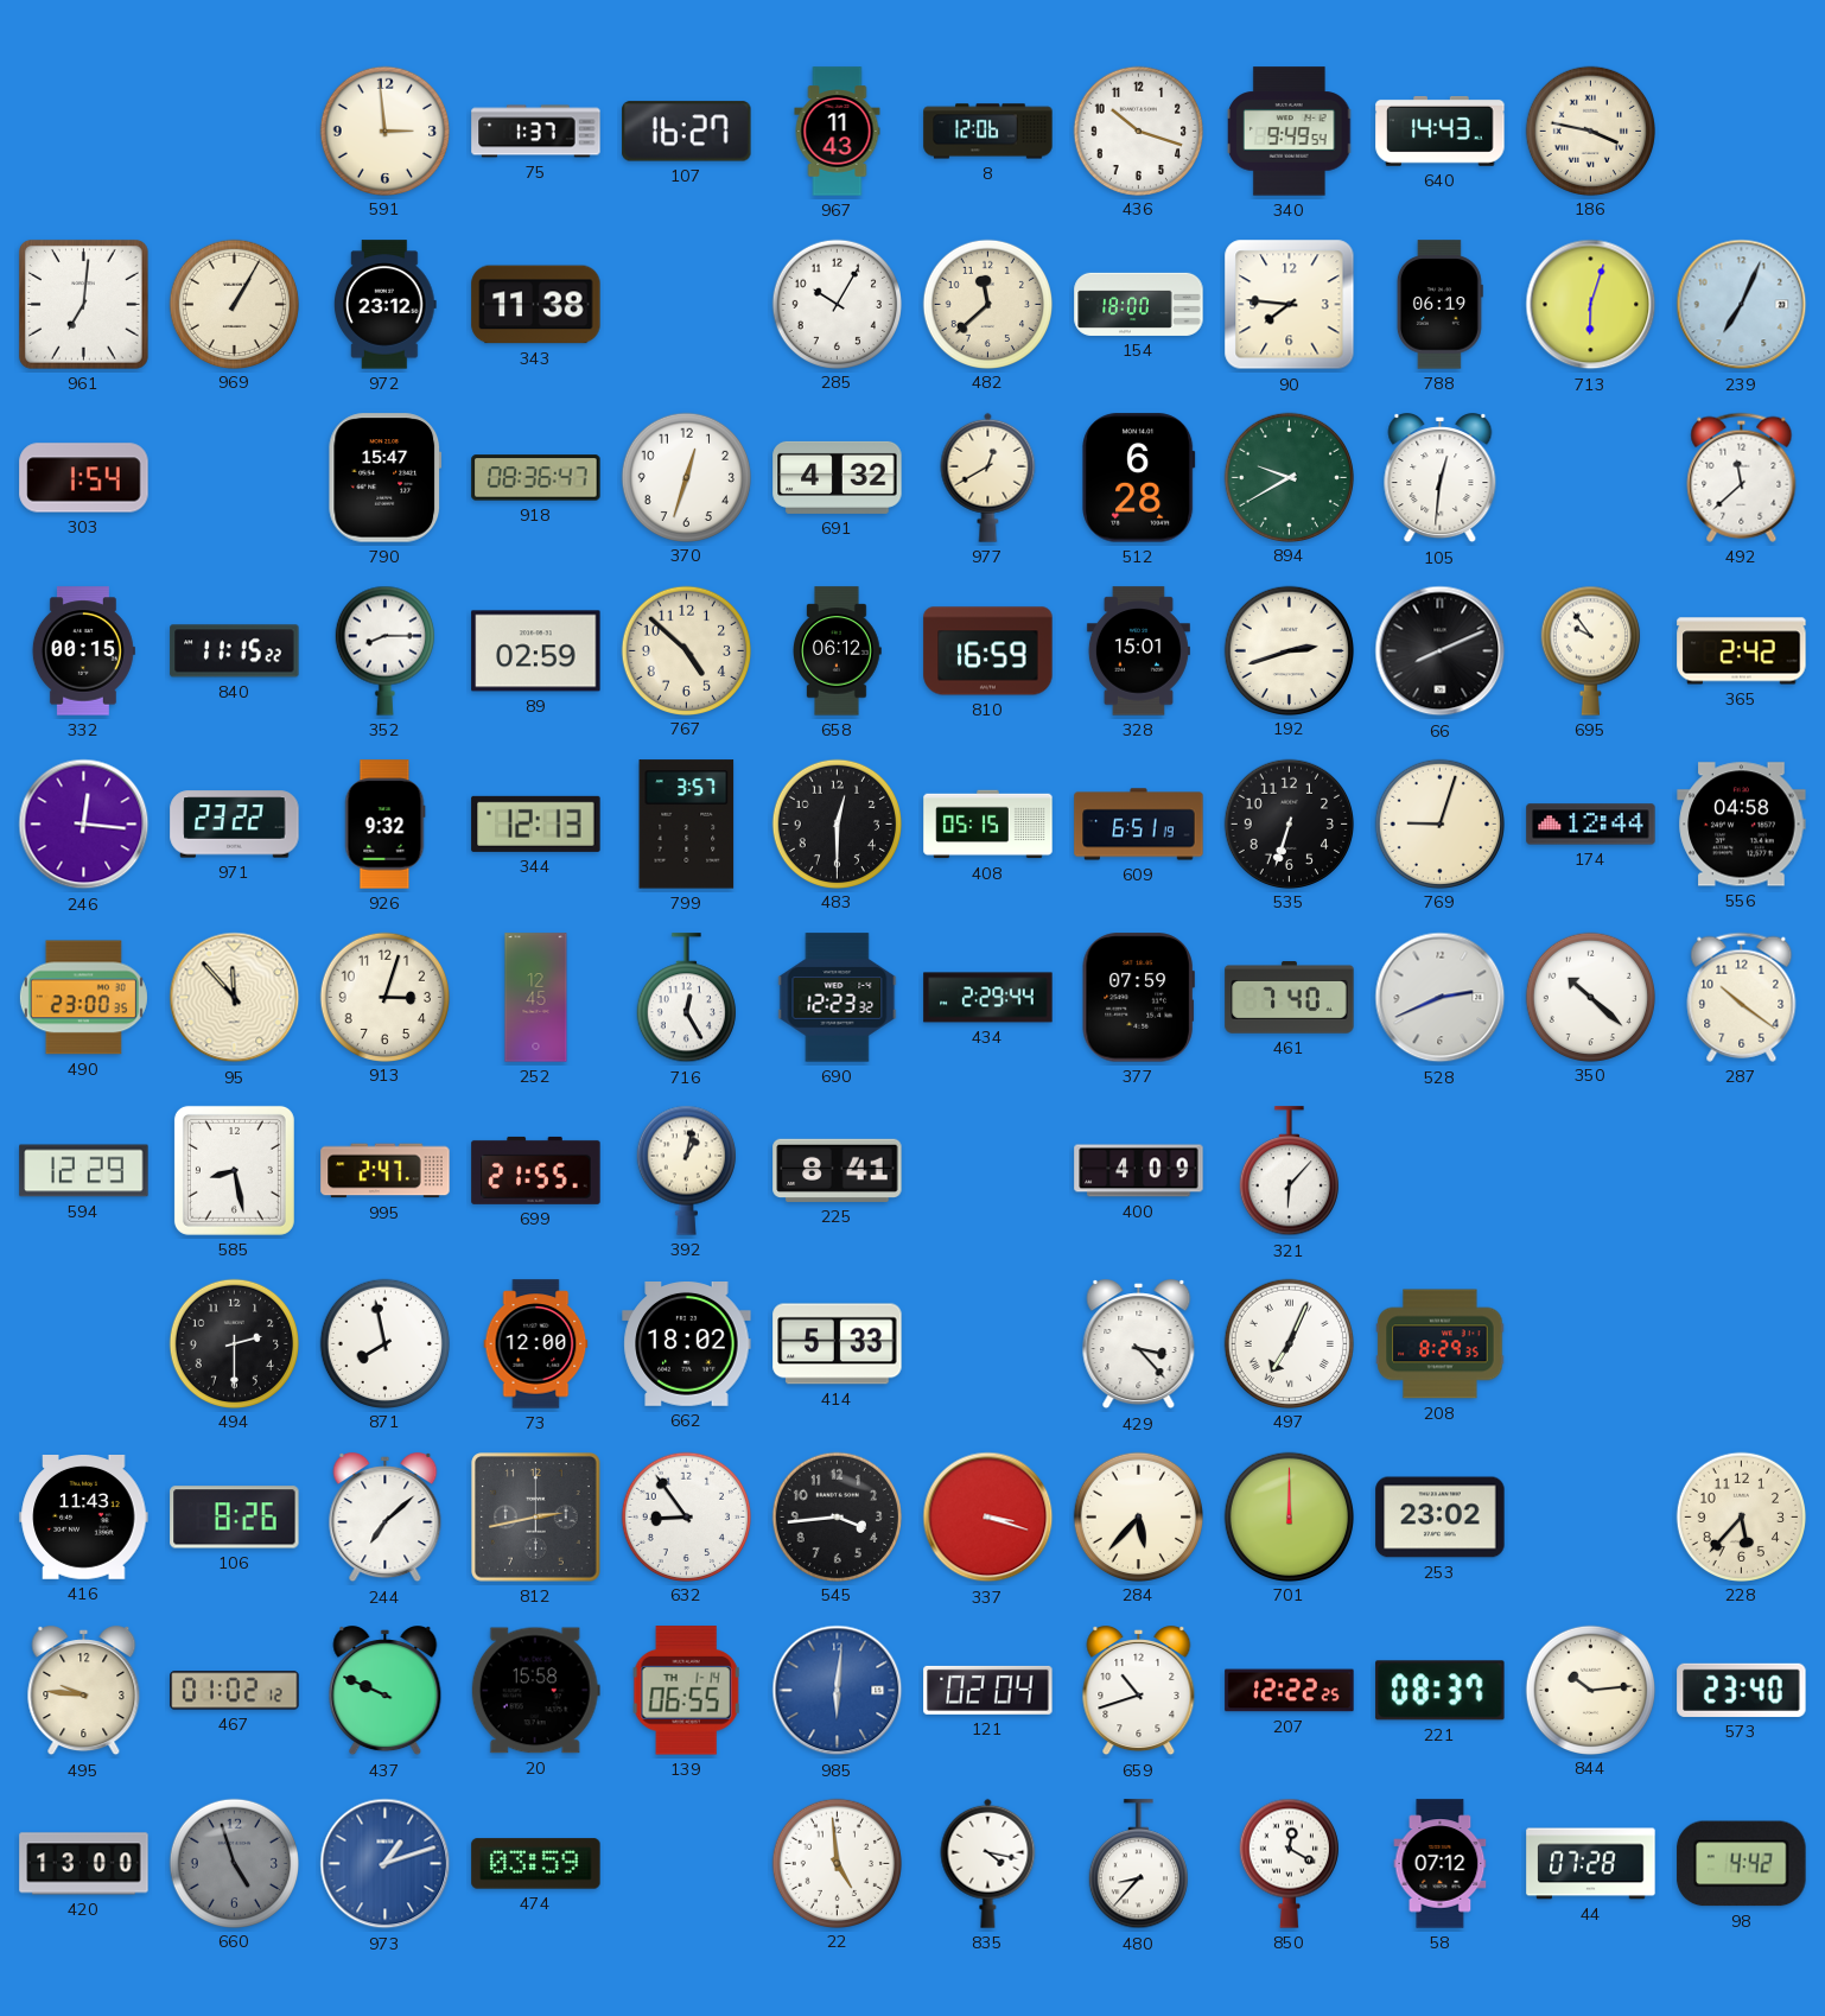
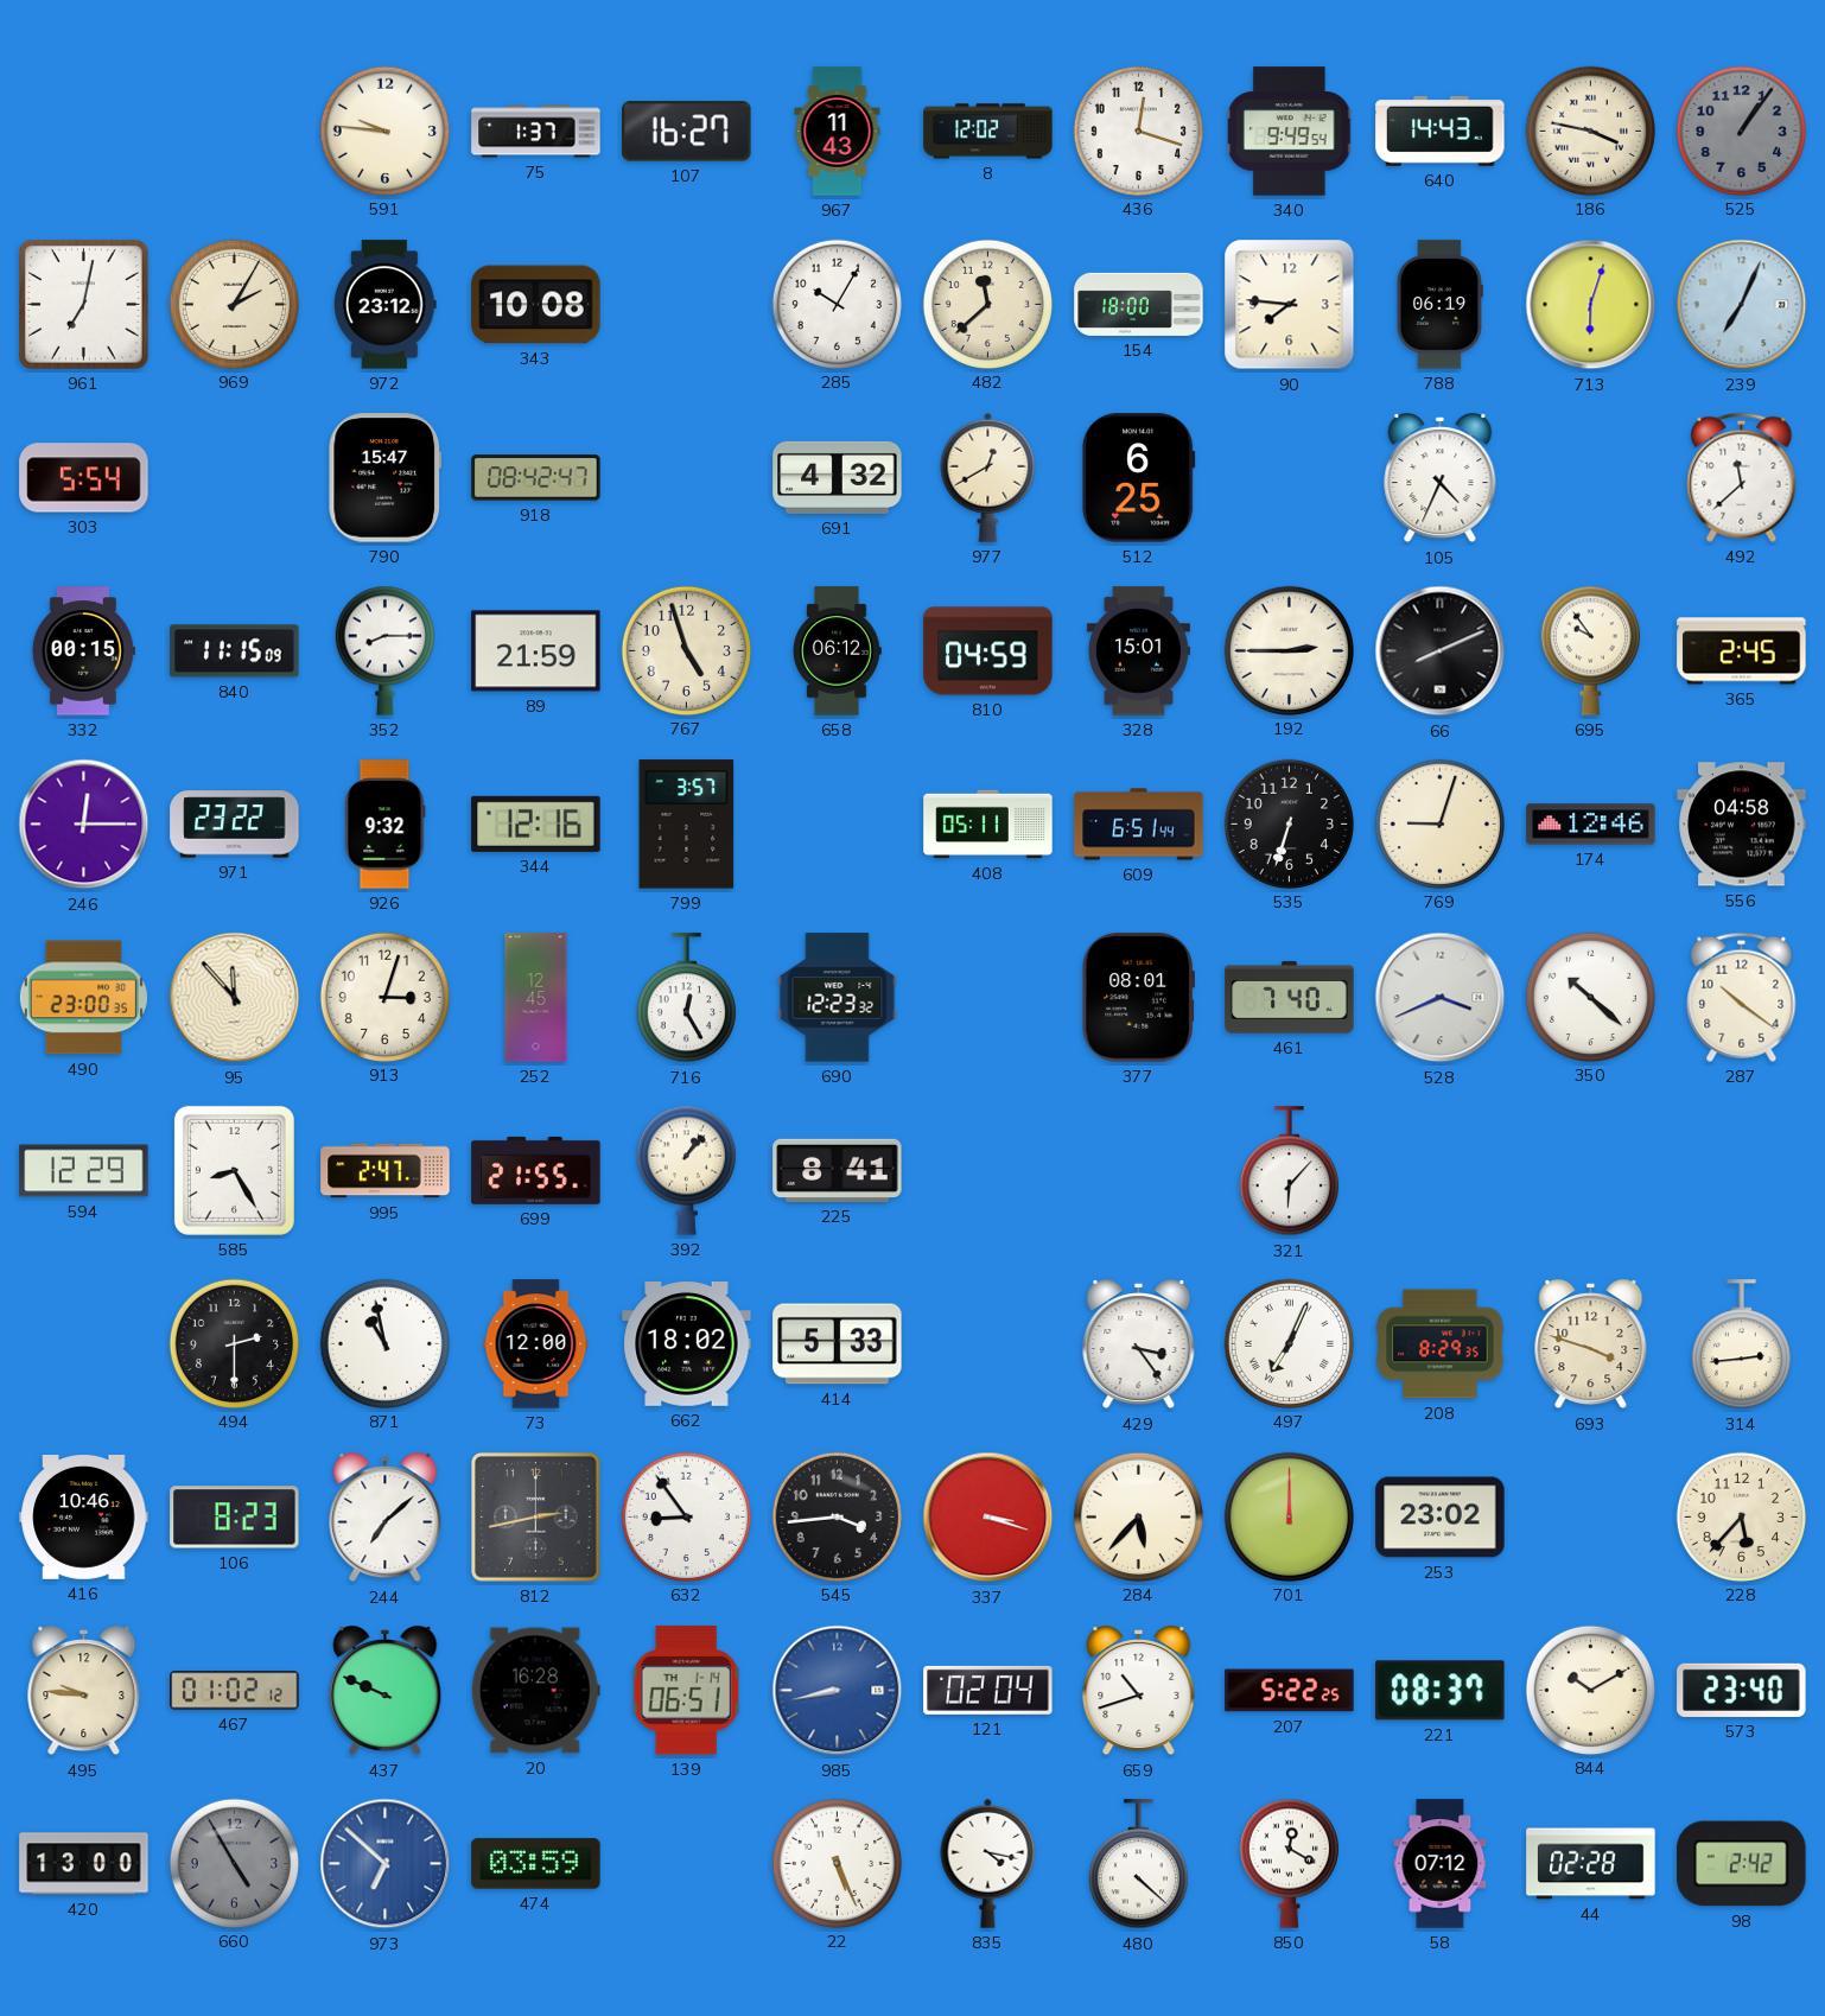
591: 2:59 -> 9:46 (384, 131)
8: 12:06 -> 12:02 (988, 132)
436: 10:18 -> 12:18 (1138, 131)
525: none -> 1:06 (1741, 131)
961: 7:01 -> 7:02 (84, 305)
969: 1:05 -> 2:05 (234, 304)
343: 11:38 -> 10:08 (536, 305)
303: 1:54 -> 5:54 (84, 478)
918: 08:36 -> 08:42 (536, 478)
370: 12:33 -> none (686, 477)
512: 6:28 -> 6:25 (1139, 478)
894: 9:40 -> none (1289, 477)
105: 12:31 -> 4:34 (1441, 478)
840: 11:15:22 -> 11:15:09 (235, 651)
89: 02:59 -> 21:59 (536, 651)
767: 4:52 -> 4:57 (686, 650)
810: 16:59 -> 04:59 (988, 651)
192: 2:42 -> 2:45 (1289, 650)
365: 2:42 -> 2:45 (1742, 651)
246: 12:16 -> 12:15 (84, 825)
344: 12:13 -> 12:16 (536, 823)
483: 12:30 -> none (837, 823)
408: 05:15 -> 05:11 (988, 825)
609: 6:51:19 -> 6:51:44 (1139, 825)
174: 12:44 -> 12:46 (1591, 825)
434: 2:29 -> none (988, 998)
377: 07:59 -> 08:01 (1138, 998)
528: 2:41 -> 3:41 (1441, 998)
585: 8:28 -> 8:25 (234, 1170)
392: 1:02 -> 1:07 (686, 1170)
400: 4:09 -> none (1139, 1171)
871: 7:58 -> 10:58 (384, 1343)
429: 3:23 -> 3:24 (1139, 1344)
693: none -> 3:48 (1591, 1344)
314: none -> 2:44 (1741, 1344)
416: 11:43 -> 10:46 (84, 1518)
106: 8:26 -> 8:23 (235, 1518)
20: 15:58 -> 16:28 (535, 1691)
139: 06:55 -> 06:51 (686, 1691)
985: 6:01 -> 8:43 (838, 1691)
207: 12:22 -> 5:22 (1290, 1691)
844: 10:14 -> 10:10 (1590, 1690)
660: 4:57 -> 4:55 (234, 1863)
973: 1:12 -> 6:52 (386, 1864)
22: 4:59 -> 5:26 (837, 1863)
480: 8:37 -> 4:22 (1138, 1864)
44: 07:28 -> 02:28 (1591, 1864)
98: 4:42 -> 2:42 (1742, 1864)
